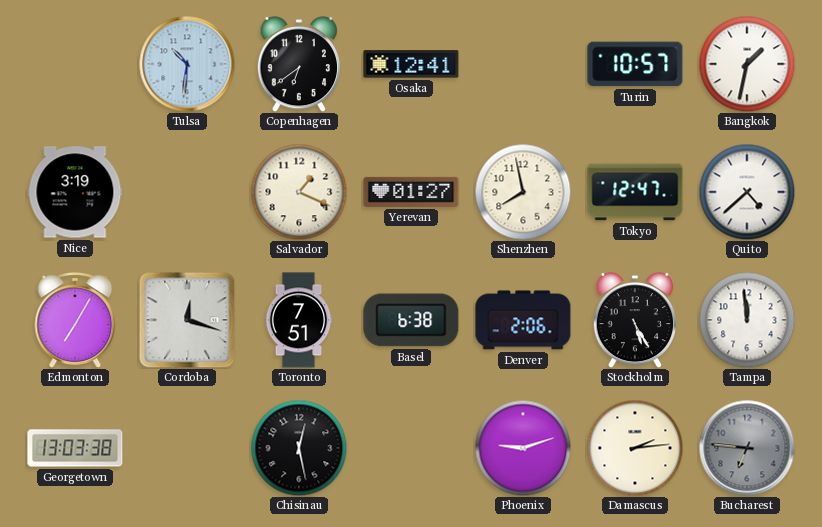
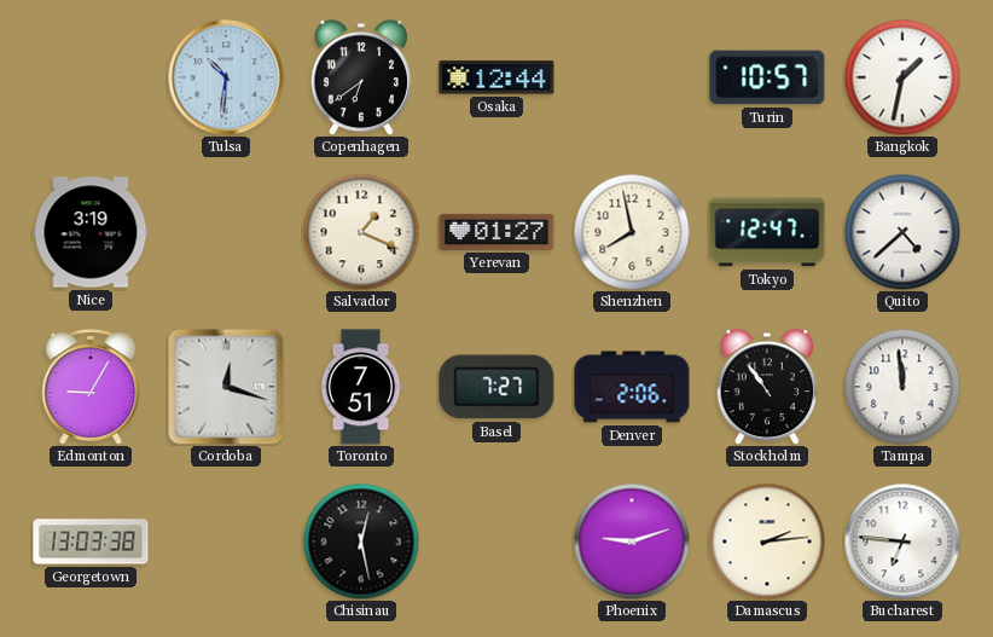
Osaka: 12:41 -> 12:44 (496, 77)
Edmonton: 7:05 -> 9:05 (91, 387)
Basel: 6:38 -> 7:27 (496, 387)
Stockholm: 5:25 -> 10:54 (767, 387)
Bucharest dial: grey -> white (902, 542)
